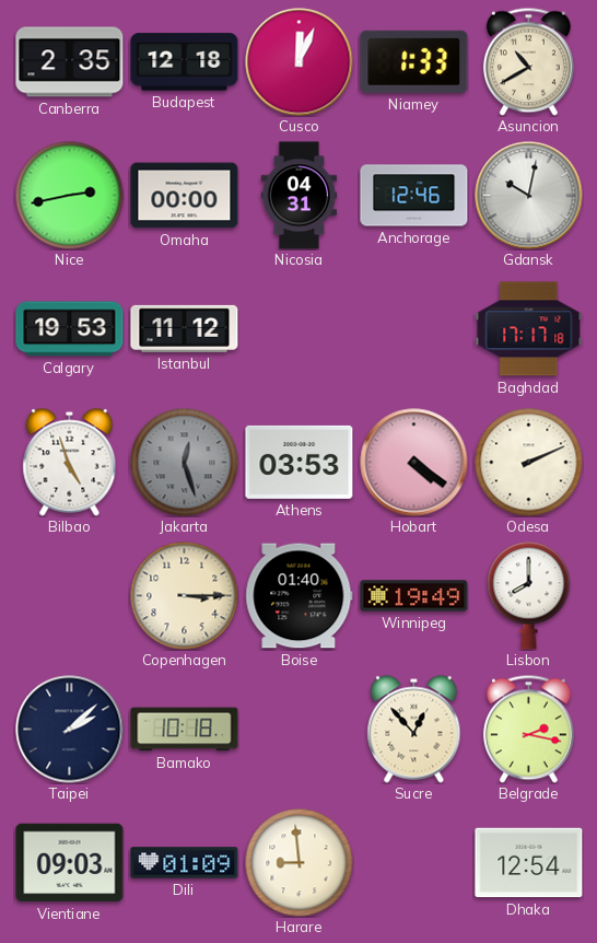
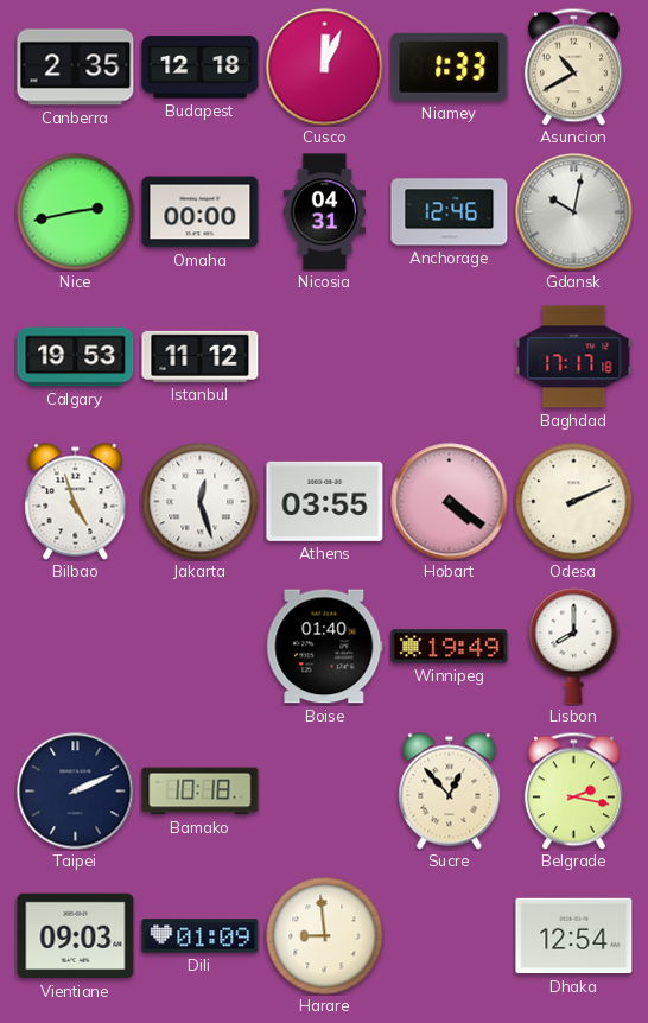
Jakarta dial: grey -> white (201, 502)
Athens: 03:53 -> 03:55 (325, 501)
Copenhagen: 3:15 -> none (185, 596)
Taipei: 2:08 -> 2:11 (76, 792)
